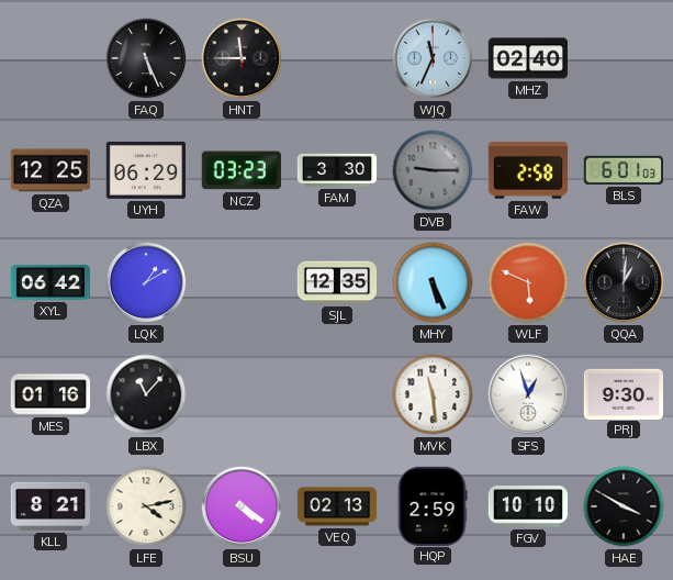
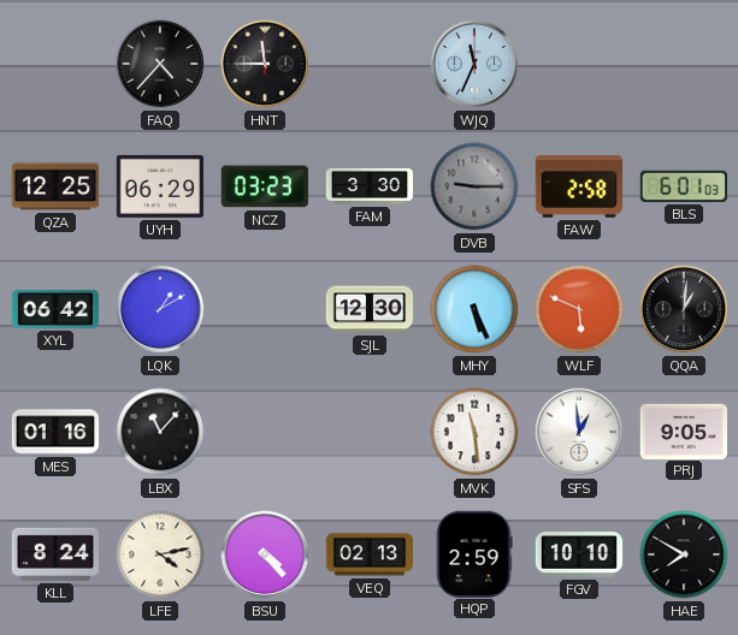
FAQ: 5:26 -> 4:37 (160, 64)
MHZ: 02:40 -> none (527, 58)
SJL: 12:35 -> 12:30 (370, 309)
SFS: 12:57 -> 12:59 (579, 432)
PRJ: 9:30 -> 9:05 (683, 431)
KLL: 8:21 -> 8:24 (54, 554)
BSU: 4:21 -> 4:23 (265, 554)
HAE: 3:50 -> 7:50 (684, 554)
